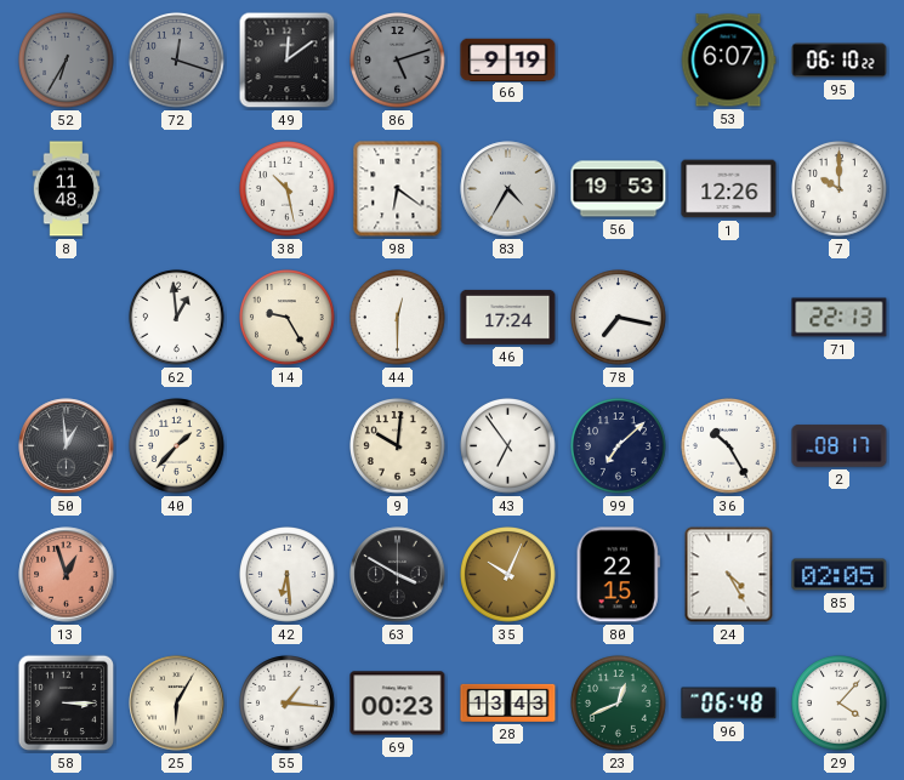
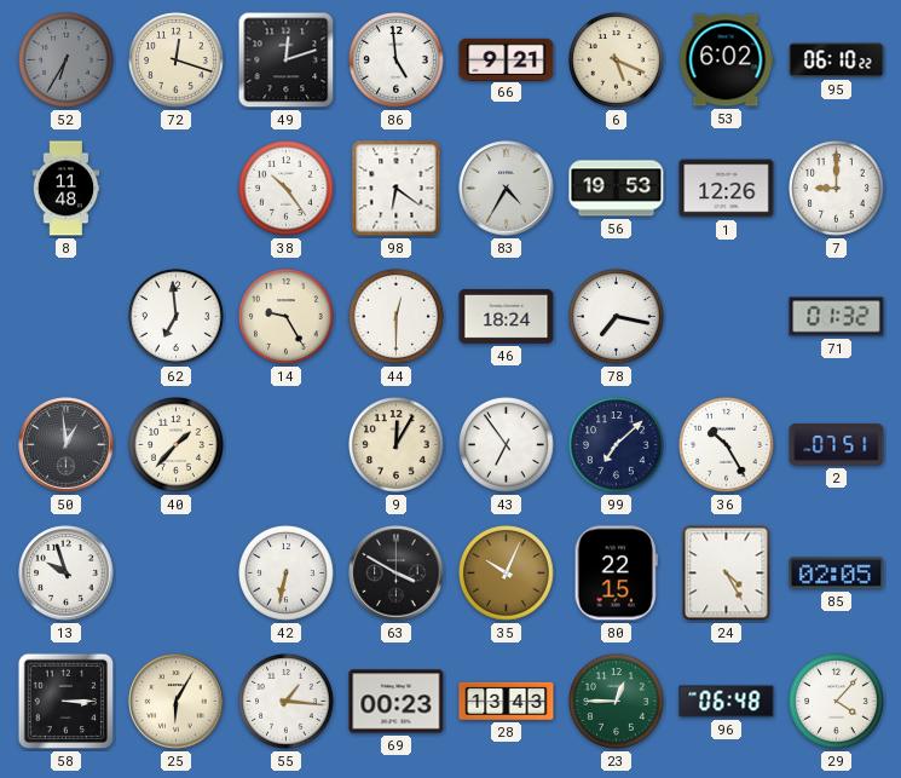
72 dial: grey -> cream (177, 60)
49: 12:09 -> 12:12 (287, 60)
86: 5:12 -> 4:59 (397, 60)
86 dial: grey -> white (397, 60)
66: 9:19 -> 9:21 (507, 59)
6: none -> 5:19 (617, 60)
53: 6:07 -> 6:02 (726, 60)
38: 10:28 -> 10:24 (287, 189)
7: 10:00 -> 9:00 (837, 189)
62: 12:59 -> 6:59 (177, 317)
46: 17:24 -> 18:24 (507, 316)
71: 22:13 -> 01:32 (837, 317)
9: 10:01 -> 12:05 (397, 445)
2: 08:17 -> 07:51 (837, 445)
13: 12:57 -> 9:57 (67, 574)
13 dial: salmon -> white (67, 574)
42: 6:29 -> 6:32 (287, 574)
23: 12:41 -> 12:45 (617, 702)
